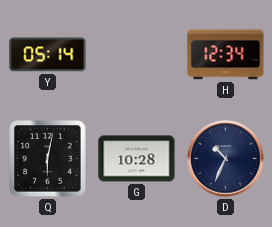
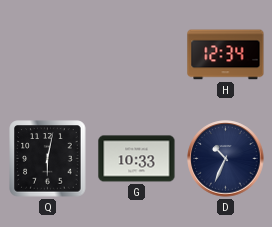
Y: 05:14 -> none (48, 55)
G: 10:28 -> 10:33 (137, 159)
